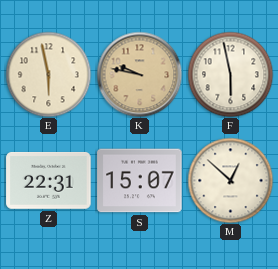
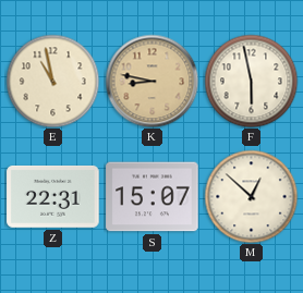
E: 5:58 -> 10:58 (52, 81)
K: 9:47 -> 8:47 (152, 81)
